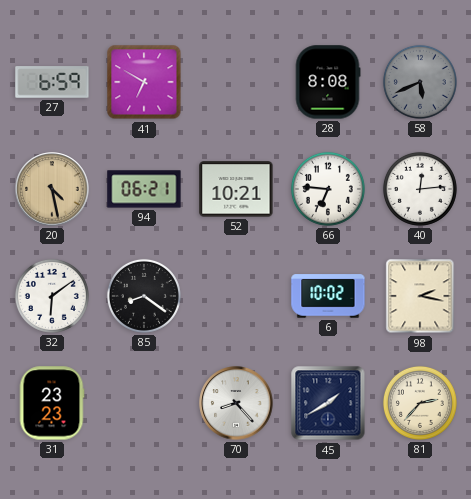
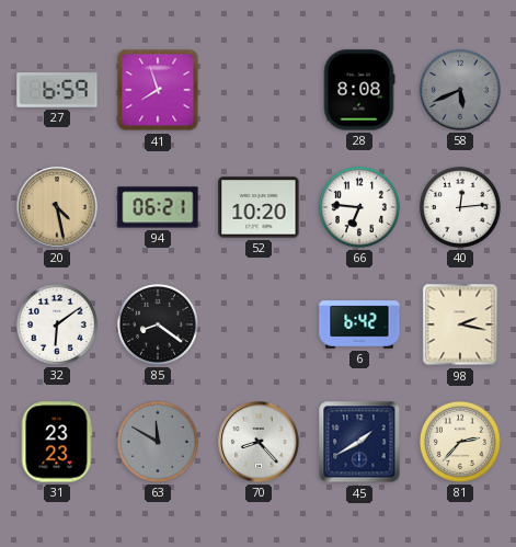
41: 6:50 -> 7:57 (158, 90)
52: 10:21 -> 10:20 (259, 207)
6: 10:02 -> 6:42 (359, 324)
63: none -> 11:50 (158, 442)
